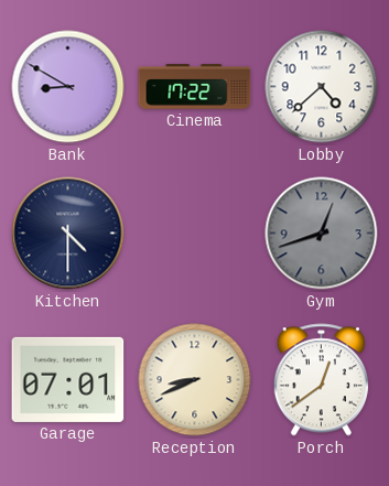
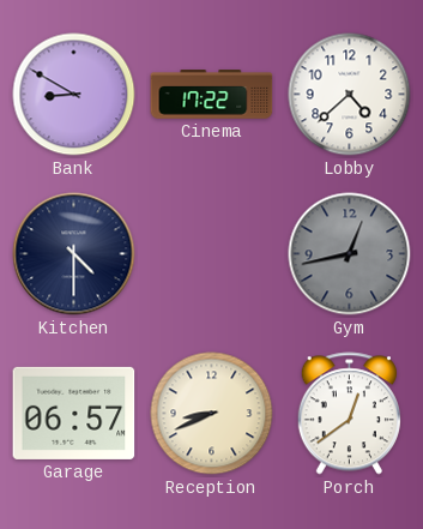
Gym: 12:42 -> 12:43 (350, 254)
Garage: 07:01 -> 06:57 (74, 413)
